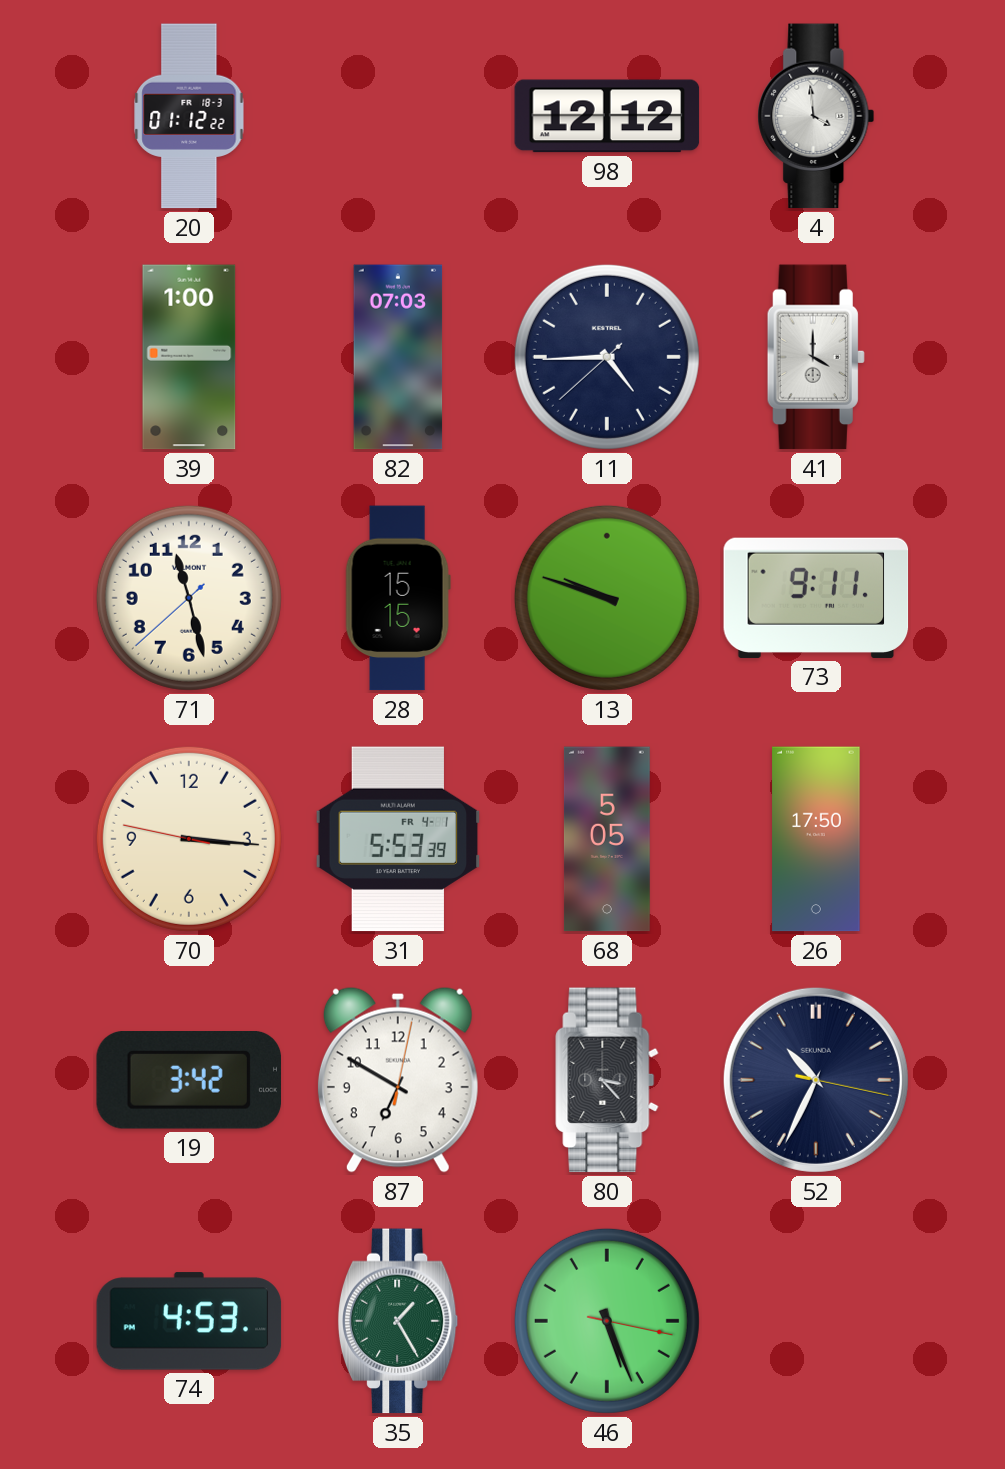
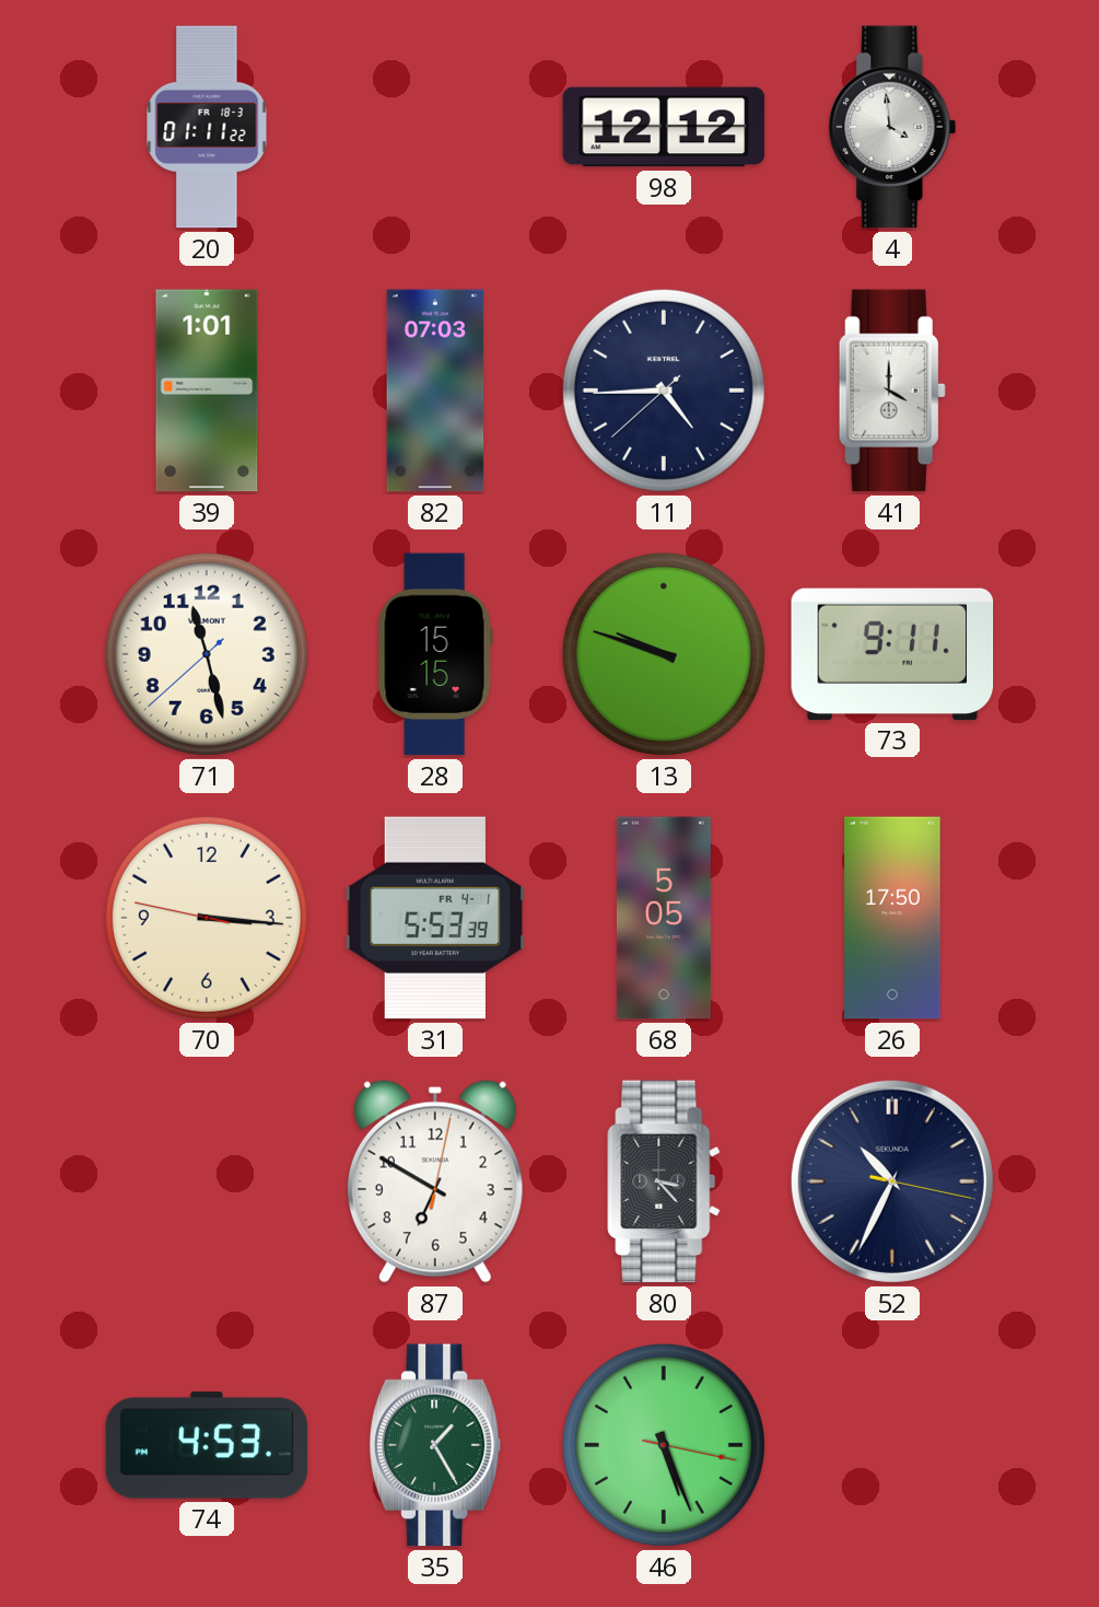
20: 01:12 -> 01:11 (207, 127)
39: 1:00 -> 1:01 (207, 391)
19: 3:42 -> none (188, 1081)
